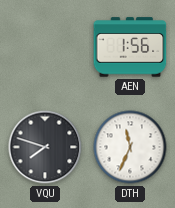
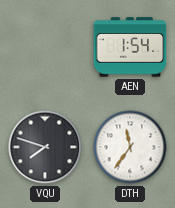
AEN: 1:56 -> 1:54 (130, 47)
DTH: 11:34 -> 11:36 (130, 147)
